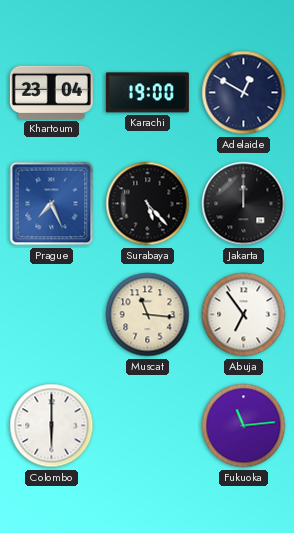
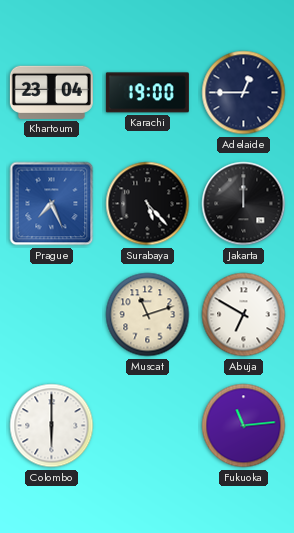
Adelaide: 12:50 -> 12:45 (244, 93)
Muscat: 11:16 -> 11:12 (148, 315)
Abuja: 6:54 -> 6:50 (244, 315)
